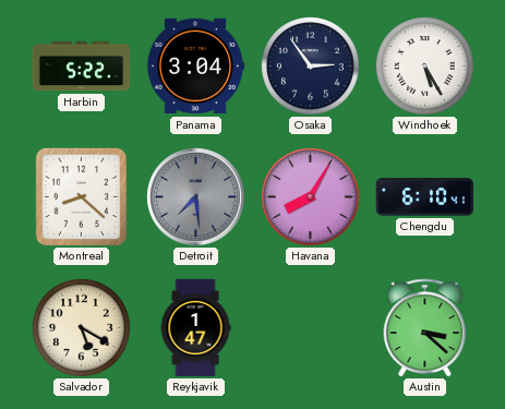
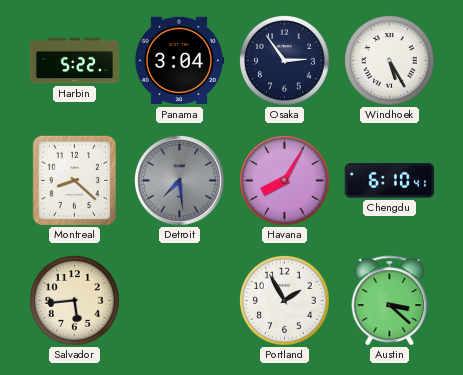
Salvador: 5:20 -> 5:44 (75, 301)
Reykjavik: 1:47 -> none (195, 328)
Portland: none -> 1:55 (285, 301)
